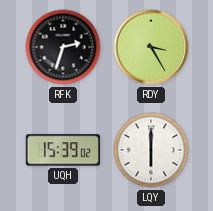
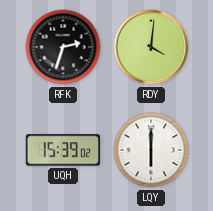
RDY: 3:25 -> 4:01 (151, 47)
